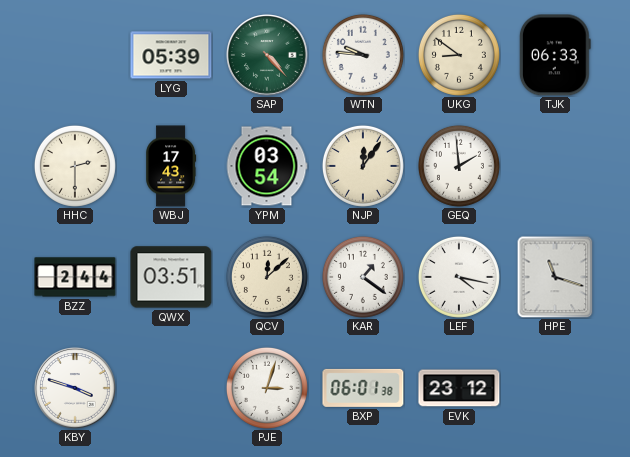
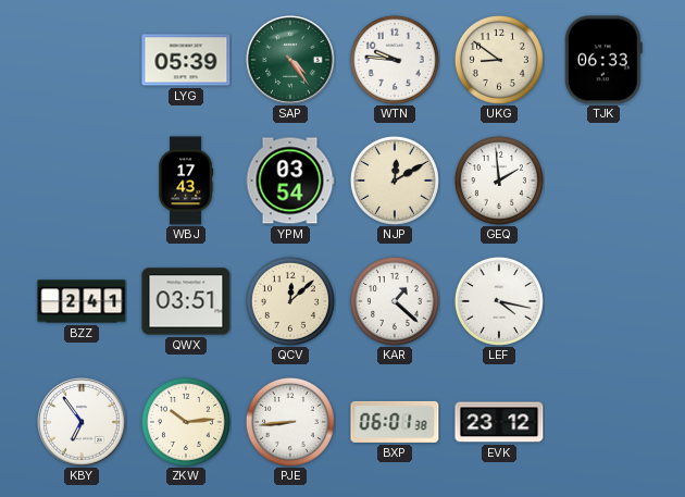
SAP: 4:23 -> 4:24 (290, 60)
HHC: 2:30 -> none (75, 166)
NJP: 12:06 -> 12:10 (395, 181)
BZZ: 2:44 -> 2:41 (82, 301)
KAR: 1:21 -> 1:22 (395, 301)
HPE: 11:18 -> none (555, 277)
KBY: 3:48 -> 6:54 (82, 422)
ZKW: none -> 10:14 (186, 422)
PJE: 3:03 -> 8:44 (290, 422)
